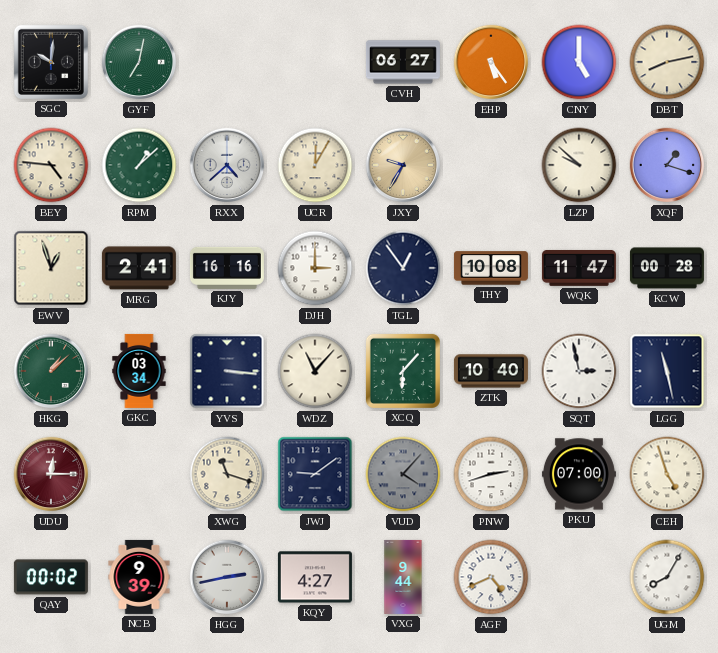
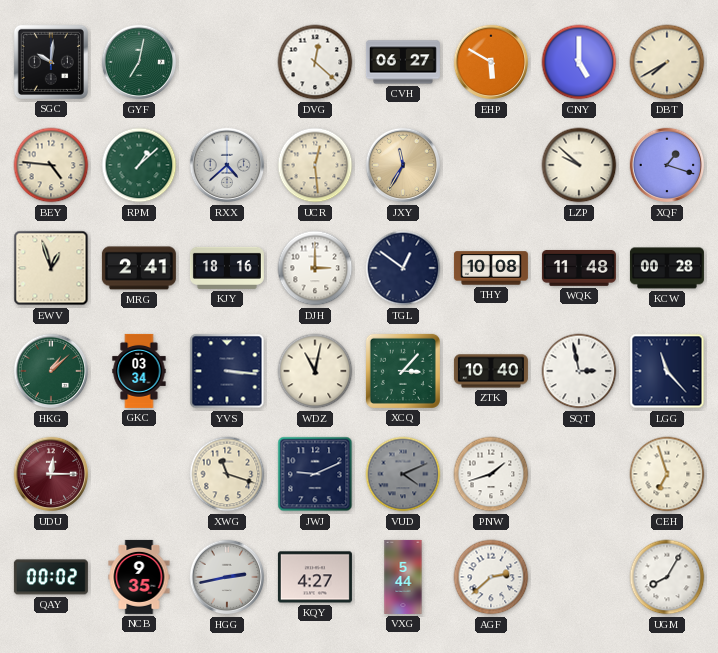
DVG: none -> 12:22 (315, 62)
EHP: 5:24 -> 5:50 (491, 62)
DBT: 8:13 -> 7:40 (667, 62)
UCR: 12:05 -> 12:29 (315, 165)
JXY: 9:35 -> 11:35 (403, 165)
KJY: 16:16 -> 18:16 (227, 268)
TGL: 12:54 -> 12:51 (403, 268)
WQK: 11:47 -> 11:48 (579, 268)
WDZ: 11:07 -> 11:02 (315, 371)
XCQ: 6:07 -> 3:07 (403, 371)
LGG: 11:28 -> 11:23 (667, 371)
JWJ: 9:09 -> 9:11 (315, 474)
VUD: 4:07 -> 4:11 (403, 474)
PNW: 2:42 -> 1:42 (491, 474)
PKU: 07:00 -> none (579, 474)
CEH: 4:57 -> 6:57 (667, 474)
NCB: 9:39 -> 9:35 (139, 577)
VXG: 9:44 -> 5:44 (403, 577)
AGF: 4:41 -> 2:38 (491, 577)
